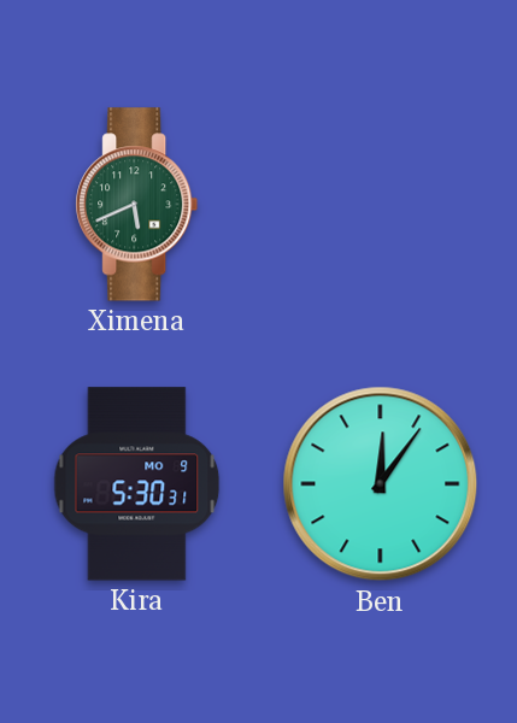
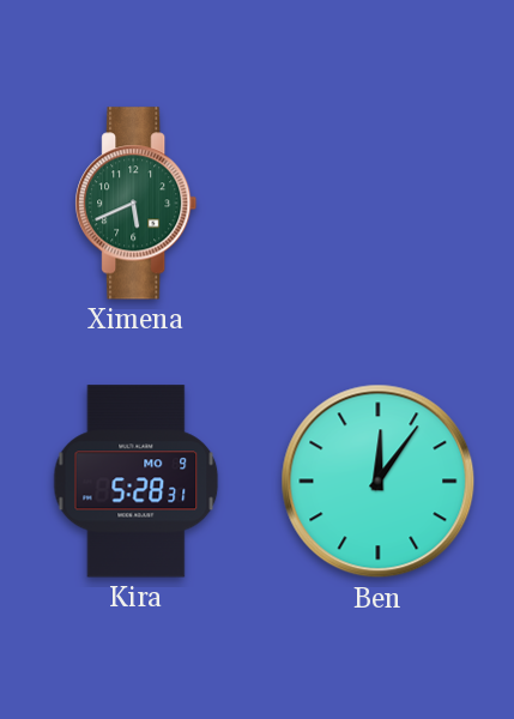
Kira: 5:30 -> 5:28 (137, 482)
